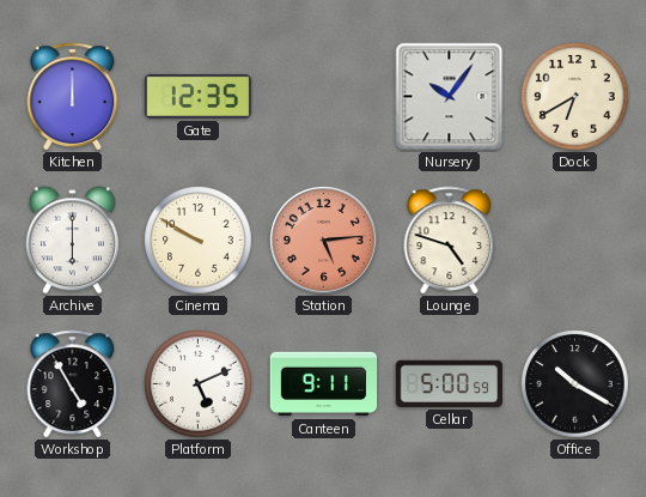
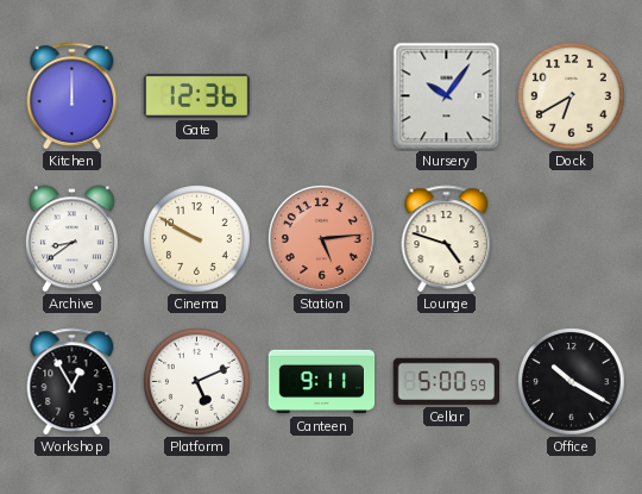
Gate: 12:35 -> 12:36 (197, 95)
Archive: 6:00 -> 8:39 (71, 239)
Workshop: 4:55 -> 12:55 (73, 382)
